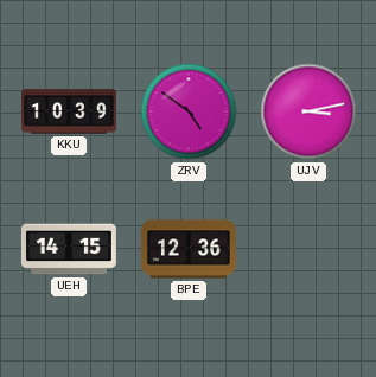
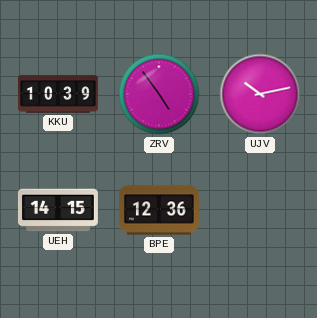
ZRV: 4:51 -> 4:54 (159, 94)
UJV: 3:13 -> 10:13 (260, 94)
